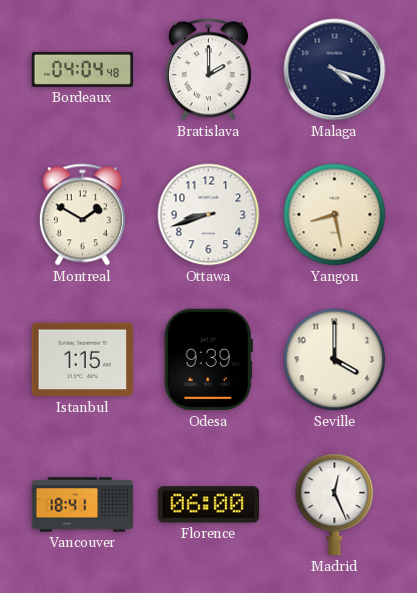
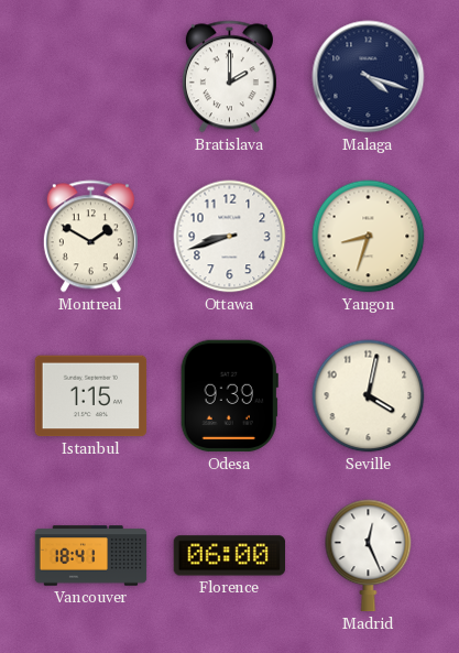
Bordeaux: 04:04 -> none (83, 69)
Yangon: 8:28 -> 8:33 (369, 237)
Seville: 4:00 -> 4:02 (369, 396)
